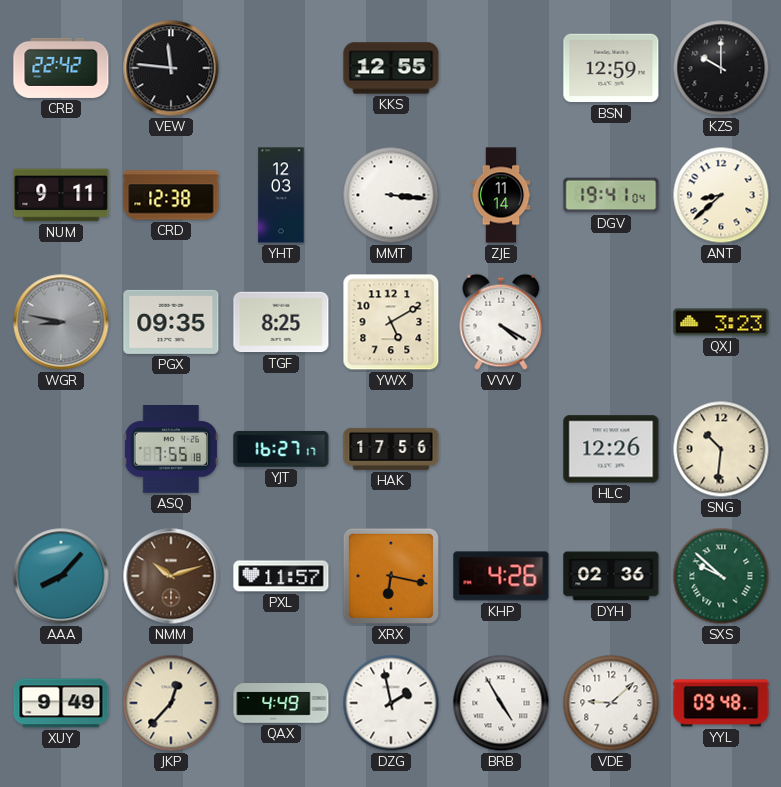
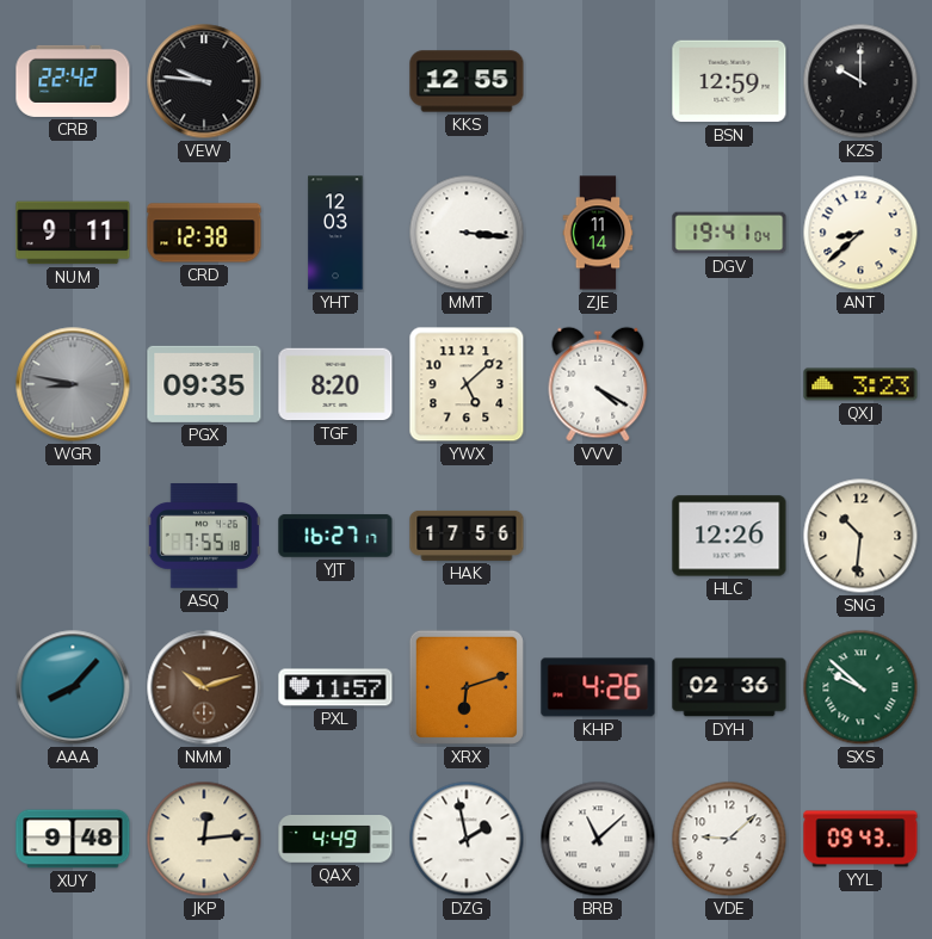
VEW: 11:46 -> 9:46 (204, 81)
TGF: 8:25 -> 8:20 (335, 384)
YWX: 5:10 -> 5:08 (467, 384)
XRX: 6:17 -> 6:12 (467, 687)
XUY: 9:49 -> 9:48 (73, 839)
JKP: 12:37 -> 12:14 (204, 839)
BRB: 4:55 -> 11:08 (598, 839)
YYL: 09:48 -> 09:43 (860, 839)
